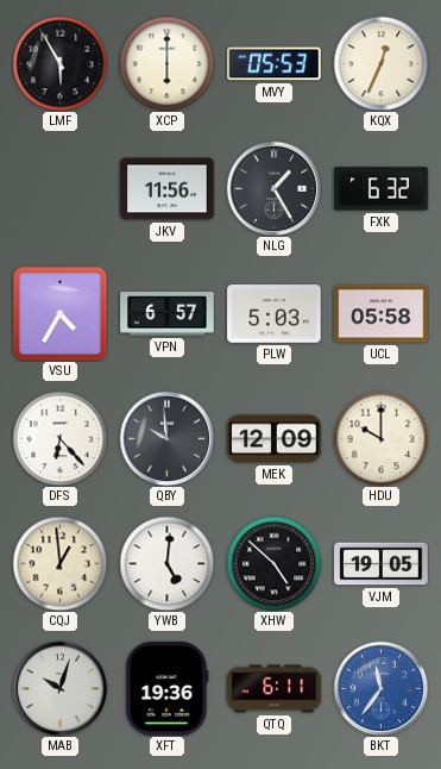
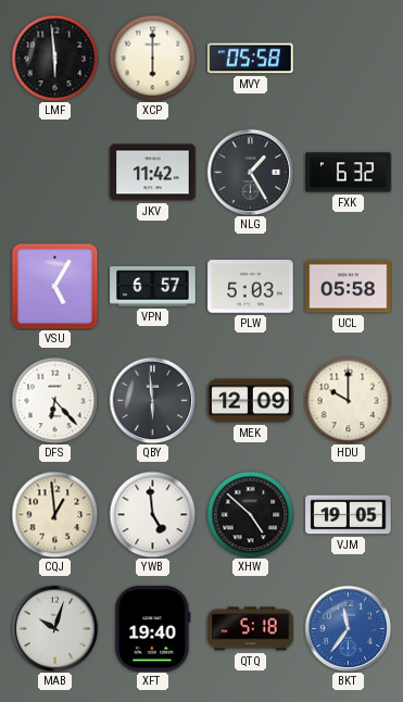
LMF: 5:55 -> 5:59 (54, 58)
MVY: 05:53 -> 05:58 (251, 59)
KQX: 12:34 -> none (380, 63)
JKV: 11:56 -> 11:42 (153, 173)
VSU: 4:35 -> 5:05 (54, 286)
QBY: 9:59 -> 5:59 (152, 400)
YWB: 5:01 -> 4:59 (152, 514)
XFT: 19:36 -> 19:40 (153, 629)
QTQ: 6:11 -> 5:18 (251, 629)
